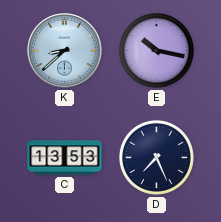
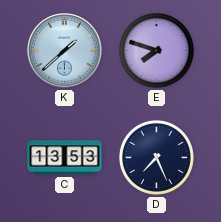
K: 8:38 -> 1:38 (65, 51)
E: 10:17 -> 7:48 (156, 50)
